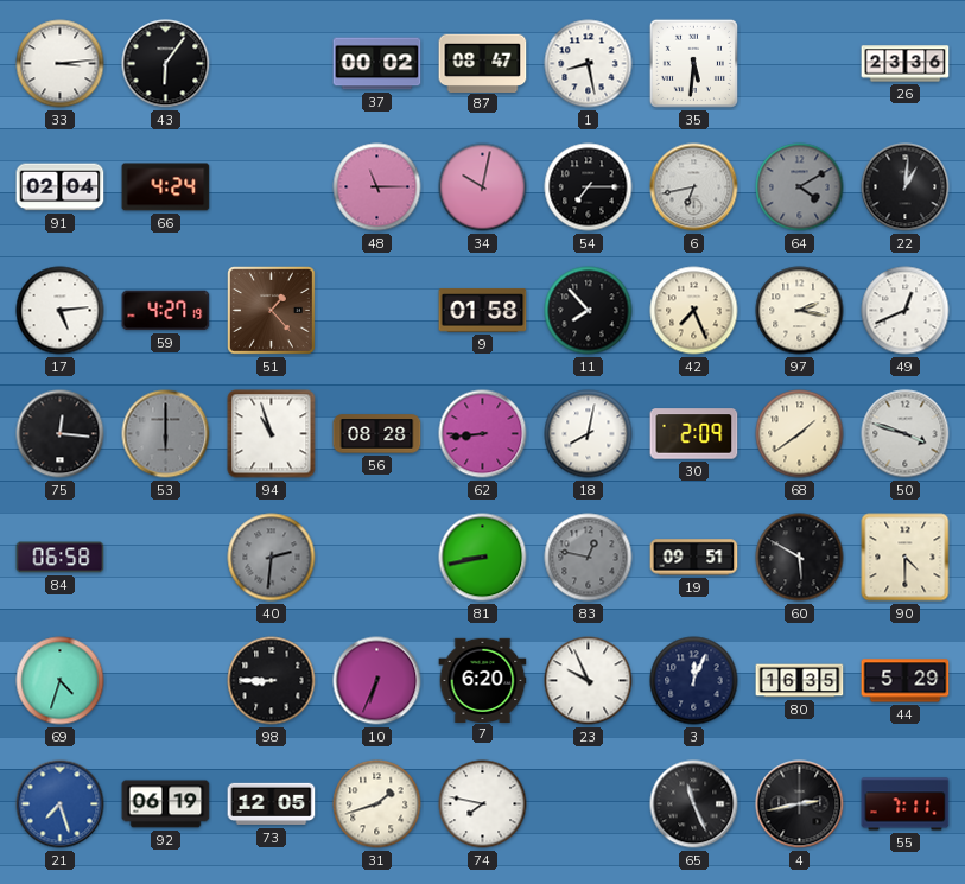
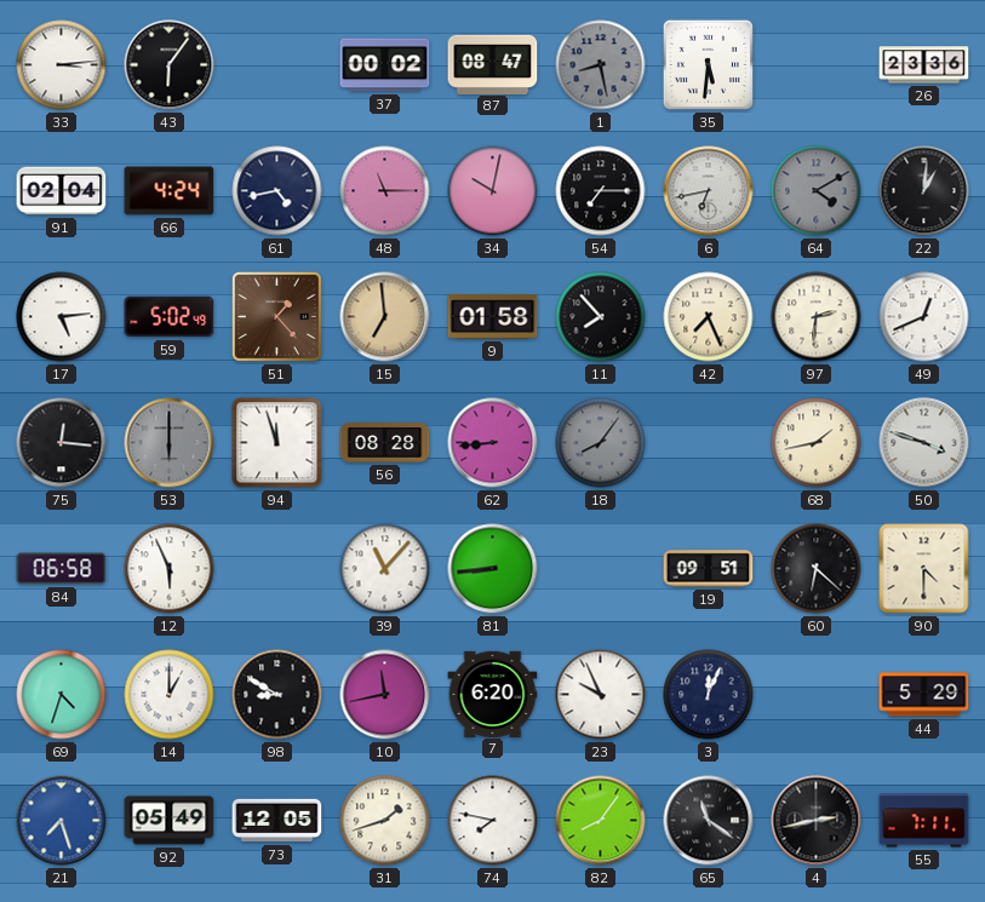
1 dial: white -> grey (601, 65)
61: none -> 4:43 (277, 191)
59: 4:27 -> 5:02 (170, 317)
15: none -> 6:59 (385, 317)
97: 2:17 -> 2:31 (817, 317)
94: 10:57 -> 11:57 (277, 443)
18: 8:02 -> 8:06 (601, 443)
18 dial: white -> grey (601, 443)
30: 2:09 -> none (694, 434)
68: 1:39 -> 1:43 (817, 443)
12: none -> 5:56 (170, 569)
40: 2:31 -> none (272, 558)
39: none -> 11:07 (385, 569)
81: 8:43 -> 8:44 (493, 569)
83: 12:47 -> none (589, 558)
60: 5:50 -> 6:22 (817, 569)
14: none -> 1:00 (170, 695)
98: 8:45 -> 8:50 (277, 695)
10: 6:34 -> 11:43 (385, 695)
80: 16:35 -> none (800, 681)
92: 06:19 -> 05:49 (170, 821)
82: none -> 8:06 (601, 821)
65: 11:26 -> 11:21 (709, 821)
